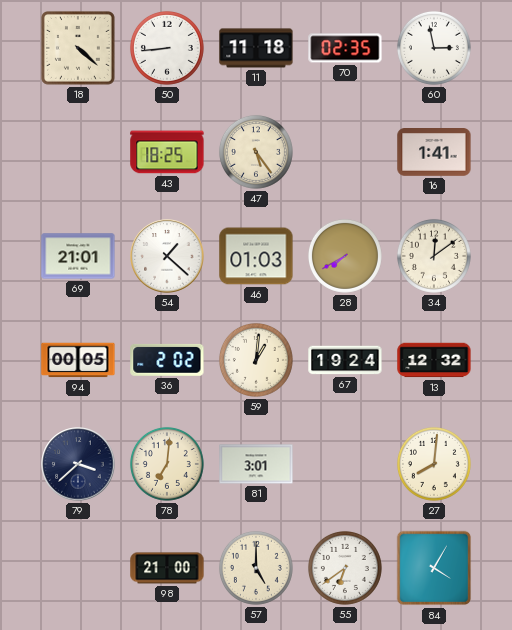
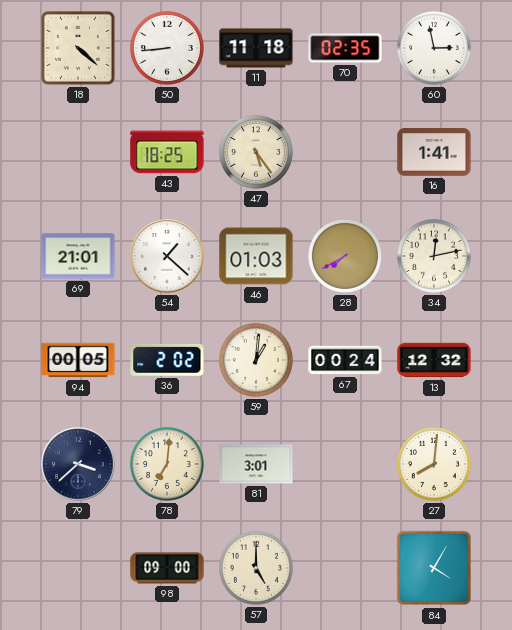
34: 12:09 -> 12:13 (434, 256)
67: 19:24 -> 00:24 (345, 360)
98: 21:00 -> 09:00 (167, 568)
55: 6:39 -> none (345, 568)
